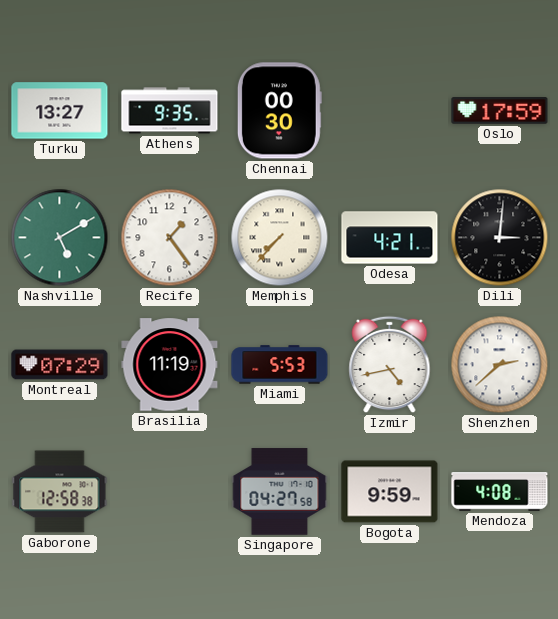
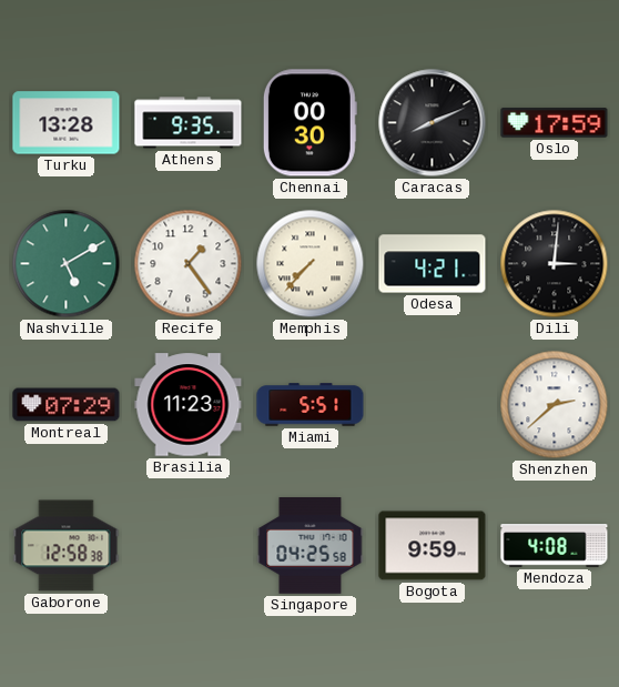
Turku: 13:27 -> 13:28 (67, 123)
Caracas: none -> 8:11 (433, 123)
Brasilia: 11:19 -> 11:23 (189, 405)
Miami: 5:53 -> 5:51 (311, 405)
Izmir: 4:43 -> none (390, 365)
Singapore: 04:27 -> 04:25 (311, 546)
